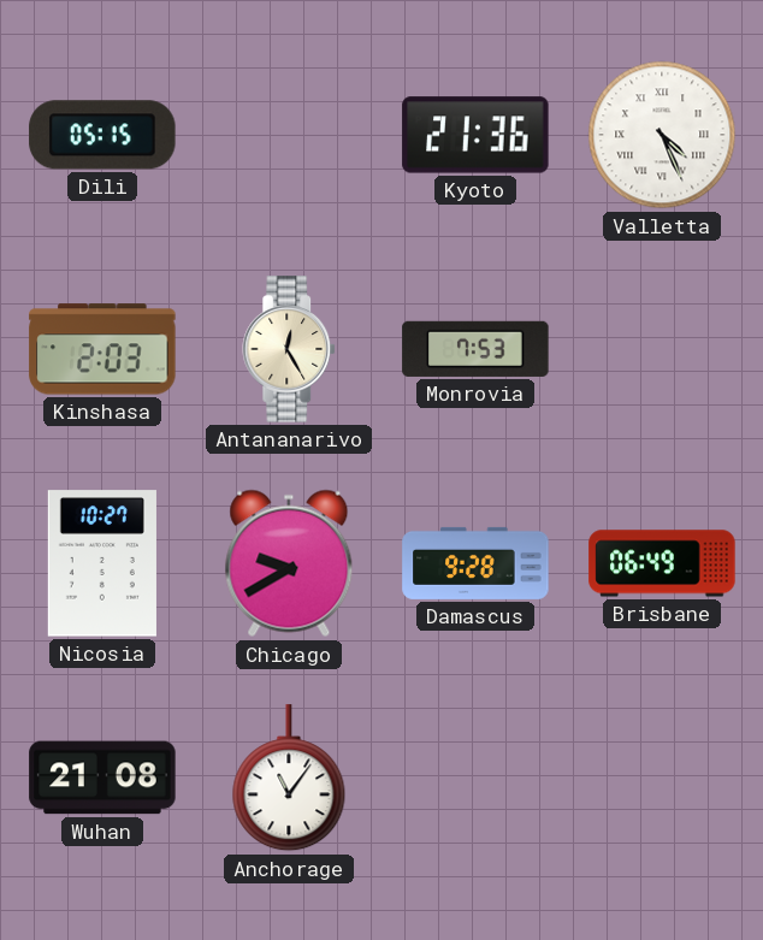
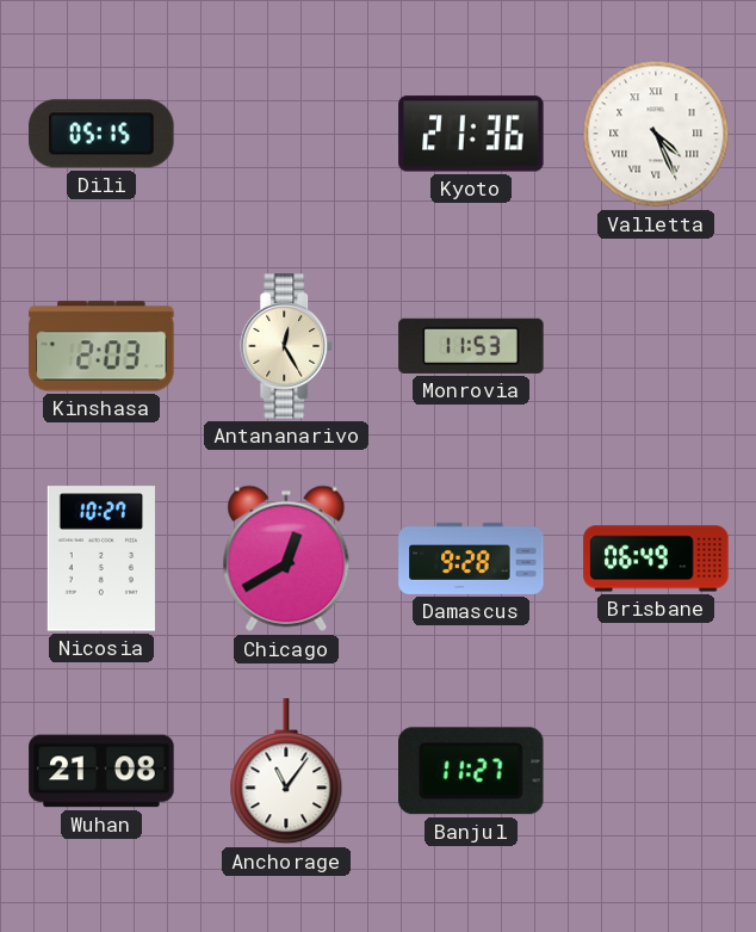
Monrovia: 7:53 -> 11:53 (471, 346)
Chicago: 9:40 -> 12:40 (286, 558)
Banjul: none -> 11:27 (472, 771)
